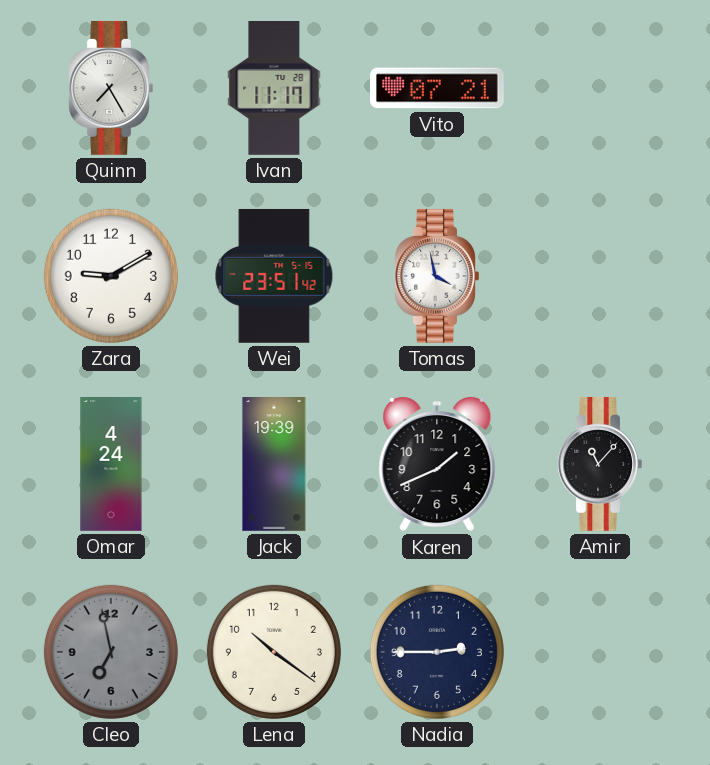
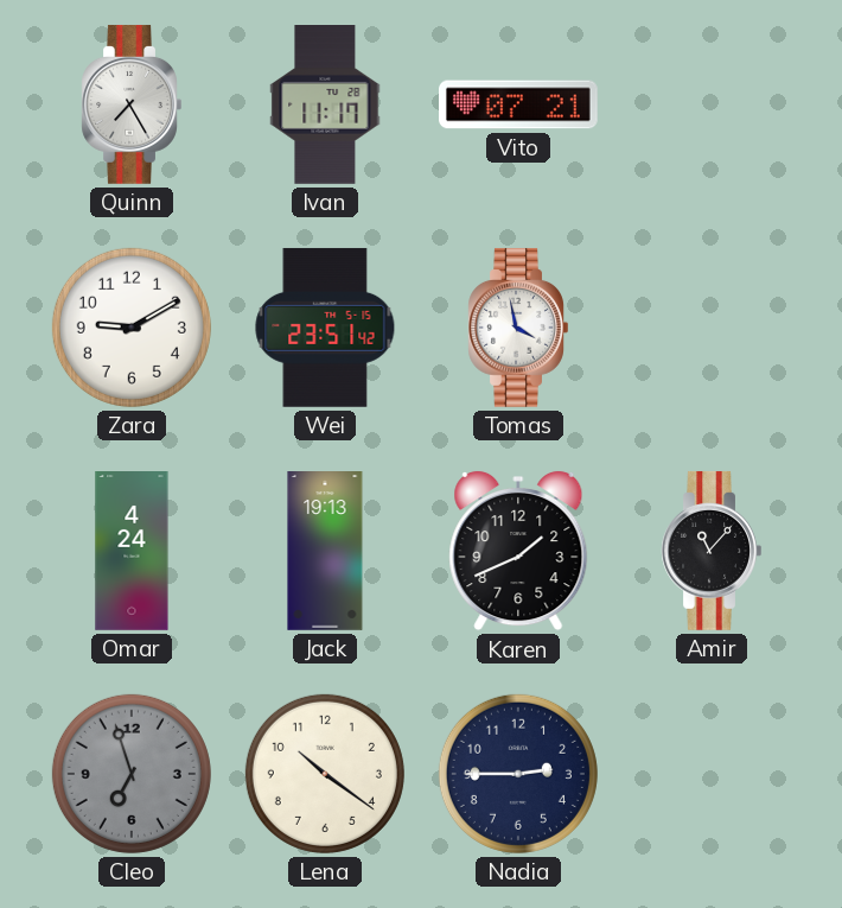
Jack: 19:39 -> 19:13 (325, 552)
Cleo: 6:58 -> 6:57 (132, 774)
